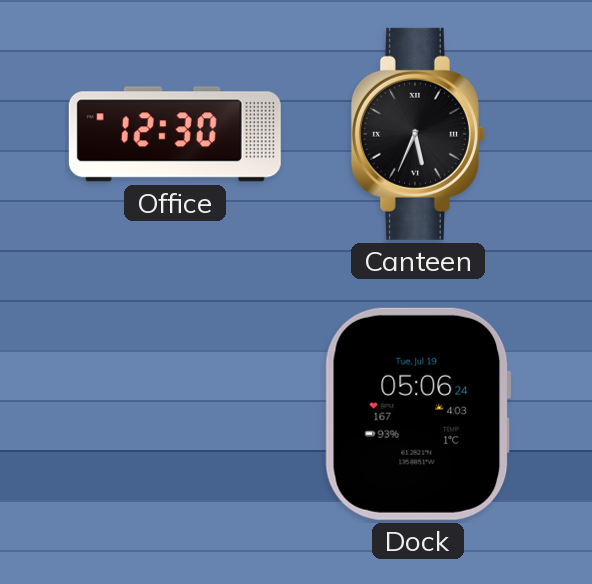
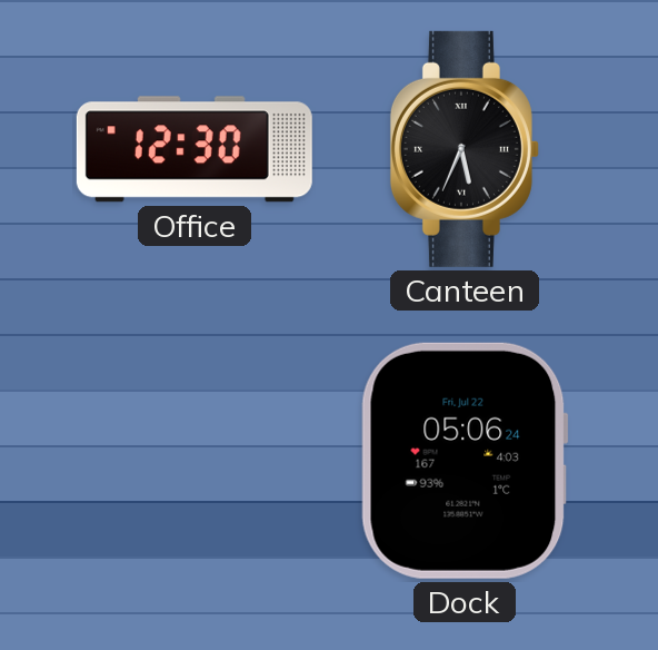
Dock date: Tue, Jul 19 -> Fri, Jul 22 (465, 461)
